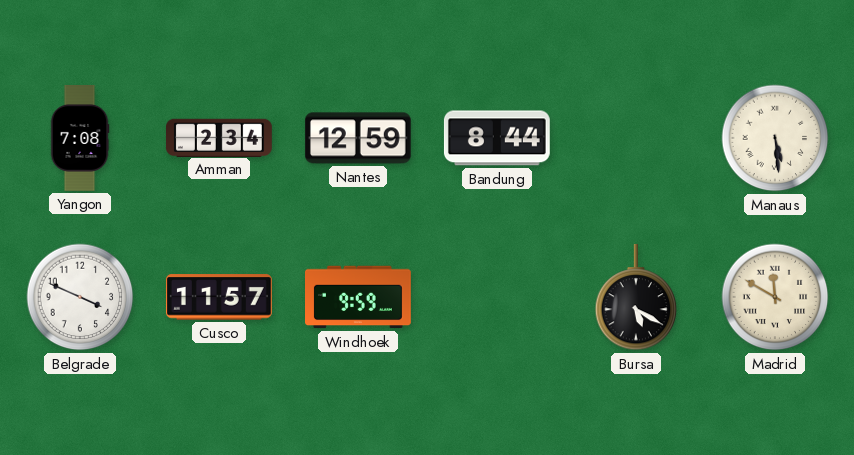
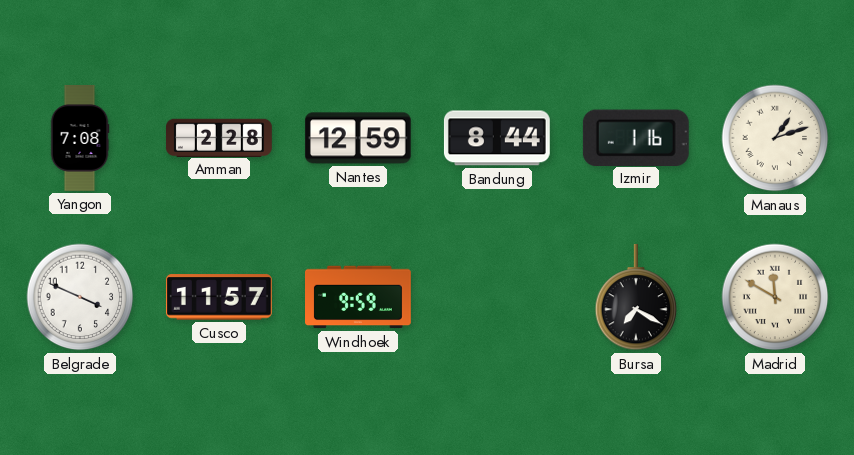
Amman: 2:34 -> 2:28 (219, 137)
Izmir: none -> 1:16 (636, 137)
Manaus: 5:29 -> 1:12 (775, 138)
Bursa: 5:20 -> 7:20 (636, 297)
